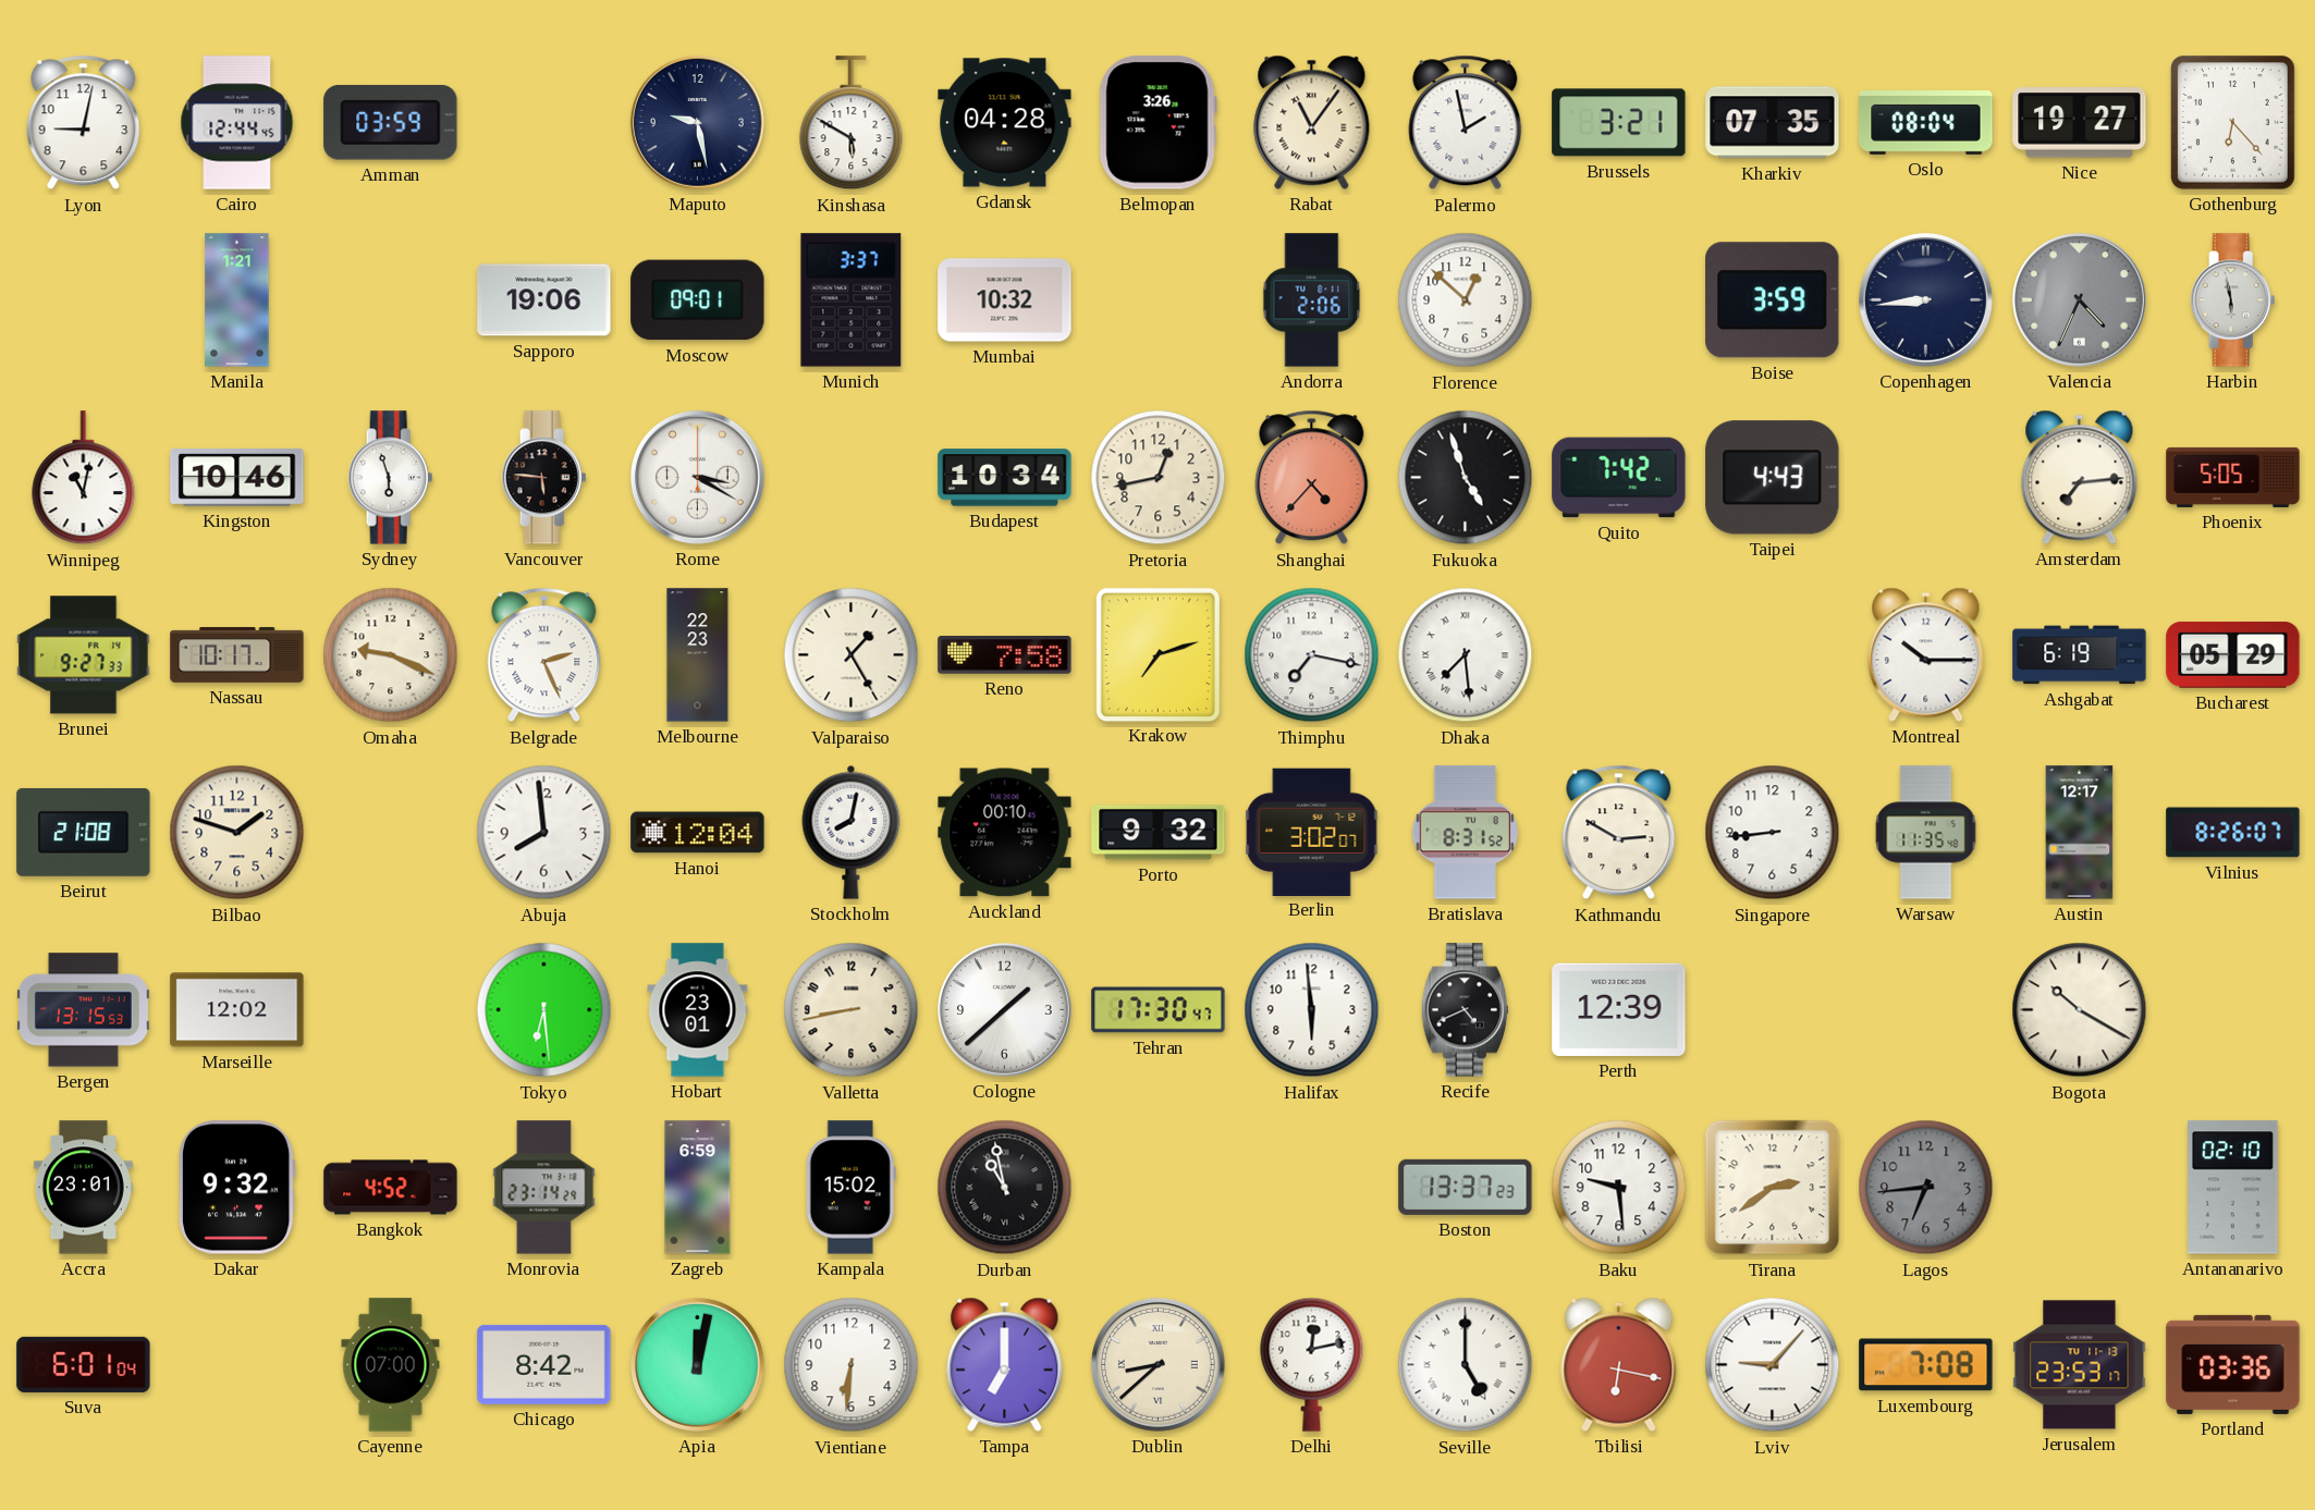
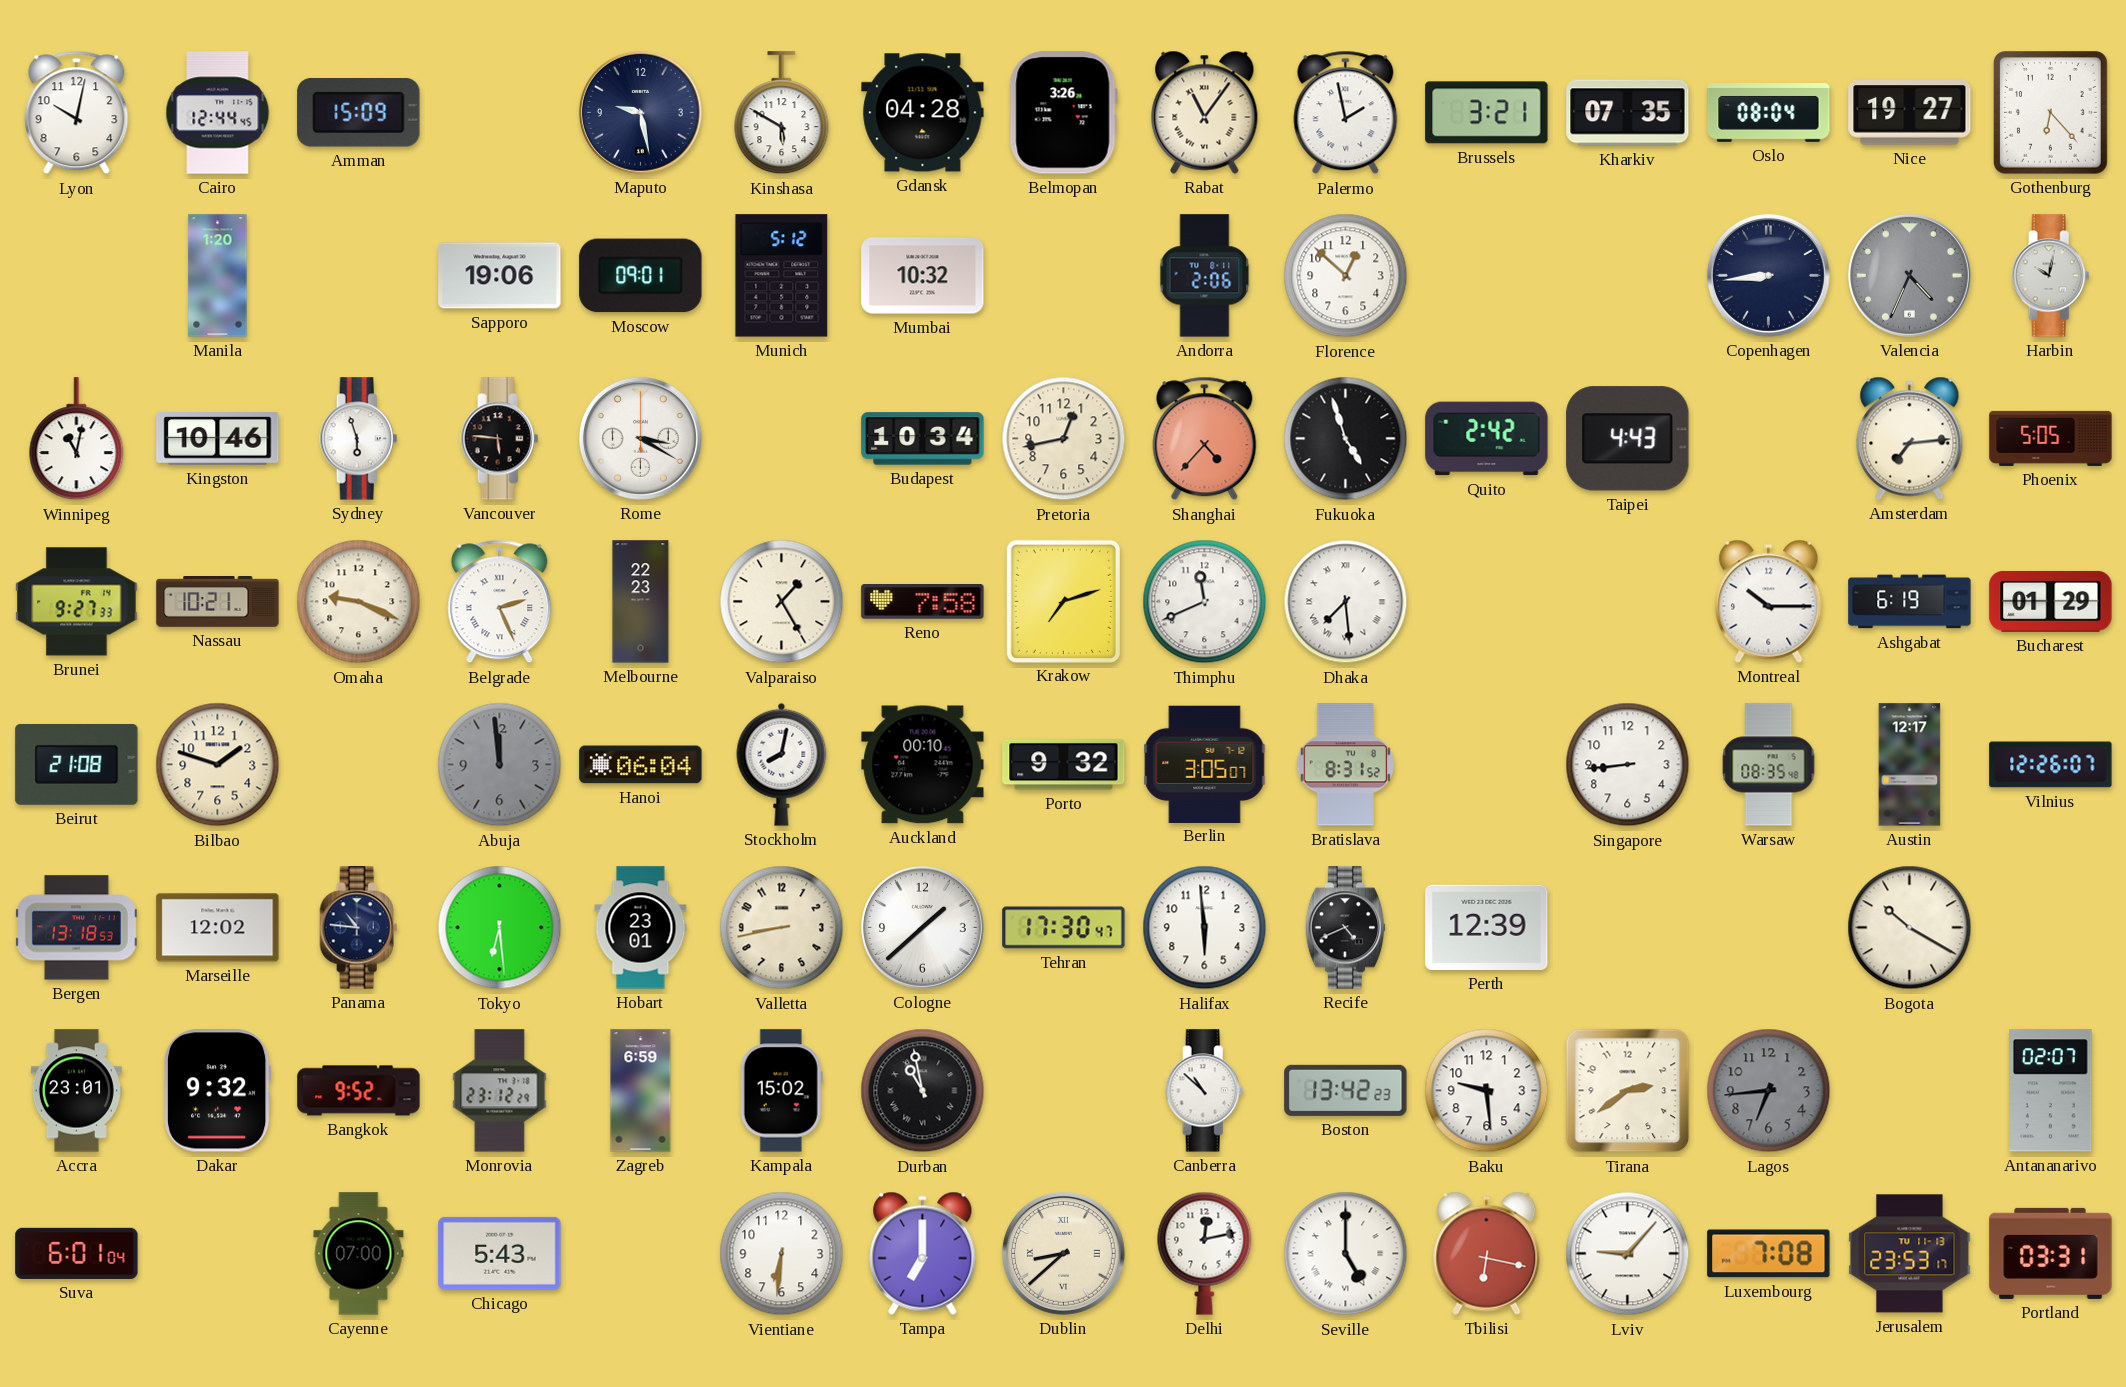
Lyon: 9:02 -> 10:02 (77, 113)
Amman: 03:59 -> 15:09 (359, 113)
Manila: 1:21 -> 1:20 (218, 276)
Munich: 3:37 -> 5:12 (782, 276)
Boise: 3:59 -> none (1773, 300)
Harbin: 5:58 -> 10:02 (2051, 276)
Quito: 7:42 -> 2:42 (1487, 439)
Nassau: 10:17 -> 10:21 (218, 602)
Thimphu: 7:17 -> 11:41 (1205, 602)
Bucharest: 05:29 -> 01:29 (2051, 601)
Abuja: 7:59 -> 11:59 (500, 765)
Abuja dial: white -> grey (500, 765)
Hanoi: 12:04 -> 06:04 (641, 765)
Berlin: 3:02 -> 3:05 (1205, 764)
Kathmandu: 2:50 -> none (1619, 833)
Warsaw: 11:35 -> 08:35 (1769, 765)
Vilnius: 8:26 -> 12:26 (2051, 765)
Bergen: 13:15 -> 13:18 (76, 928)
Panama: none -> 10:46 (359, 928)
Bangkok: 4:52 -> 9:52 (359, 1091)
Monrovia: 23:14 -> 23:12 (500, 1091)
Canberra: none -> 10:52 (1205, 1091)
Boston: 13:37 -> 13:42 (1346, 1090)
Antananarivo: 02:10 -> 02:07 (2051, 1091)
Chicago: 8:42 -> 5:43 (500, 1253)
Apia: 12:02 -> none (697, 1364)
Portland: 03:36 -> 03:31 (2051, 1253)
